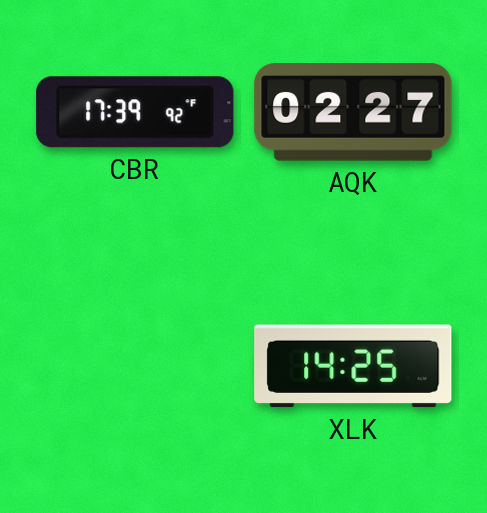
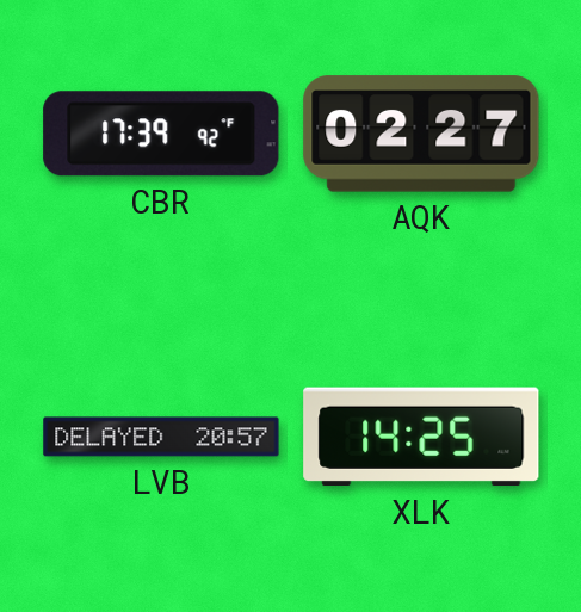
LVB: none -> 20:57 (161, 437)
